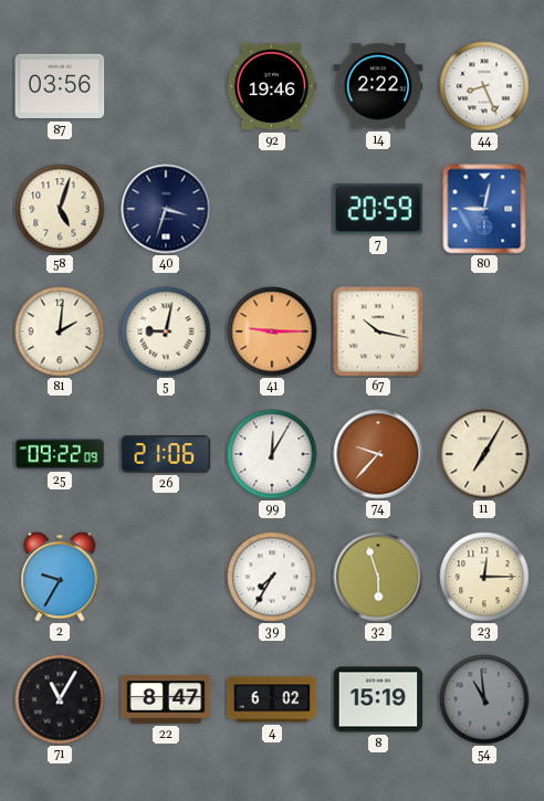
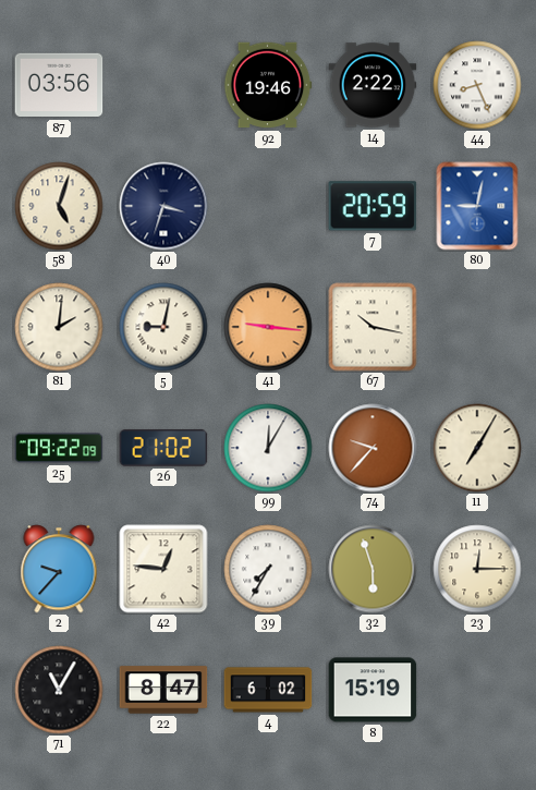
41: 9:15 -> 9:16 (268, 327)
26: 21:06 -> 21:02 (163, 448)
2: 9:35 -> 9:37 (59, 569)
42: none -> 12:46 (163, 569)
54: 10:59 -> none (484, 699)
